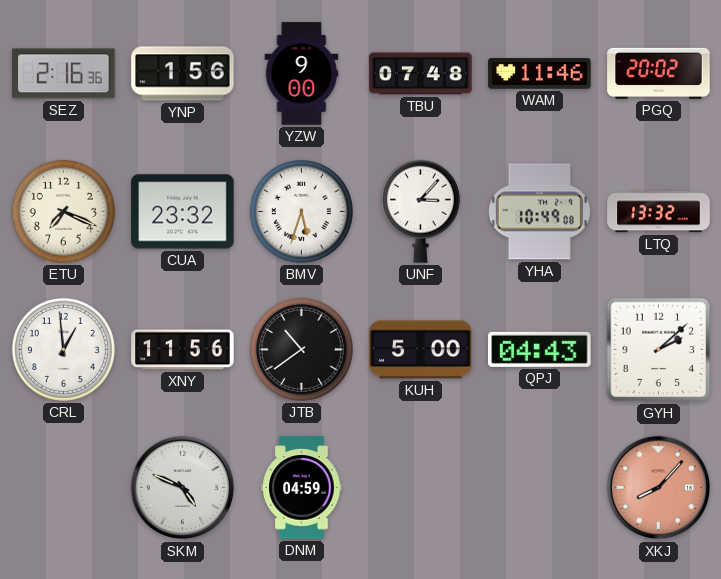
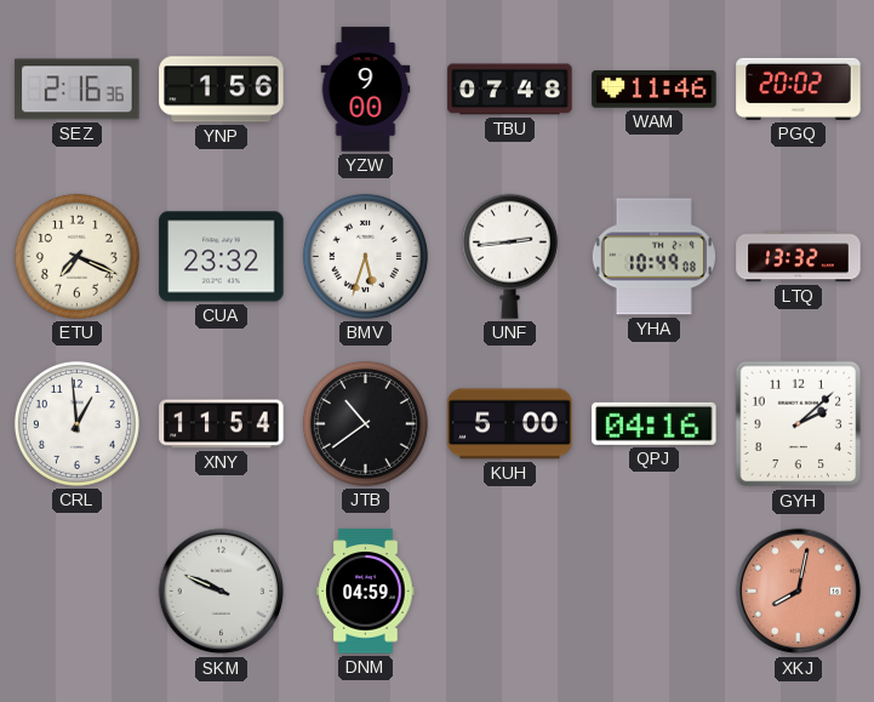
UNF: 3:07 -> 2:44 (509, 256)
XNY: 11:56 -> 11:54 (222, 424)
QPJ: 04:43 -> 04:16 (655, 423)
SKM: 4:49 -> 9:49 (222, 592)
XKJ: 8:07 -> 8:02 (799, 592)
